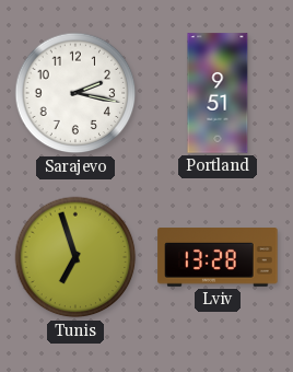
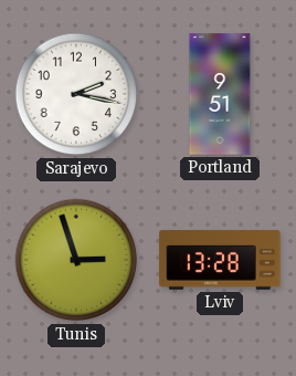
Tunis: 6:57 -> 2:57 (76, 260)
